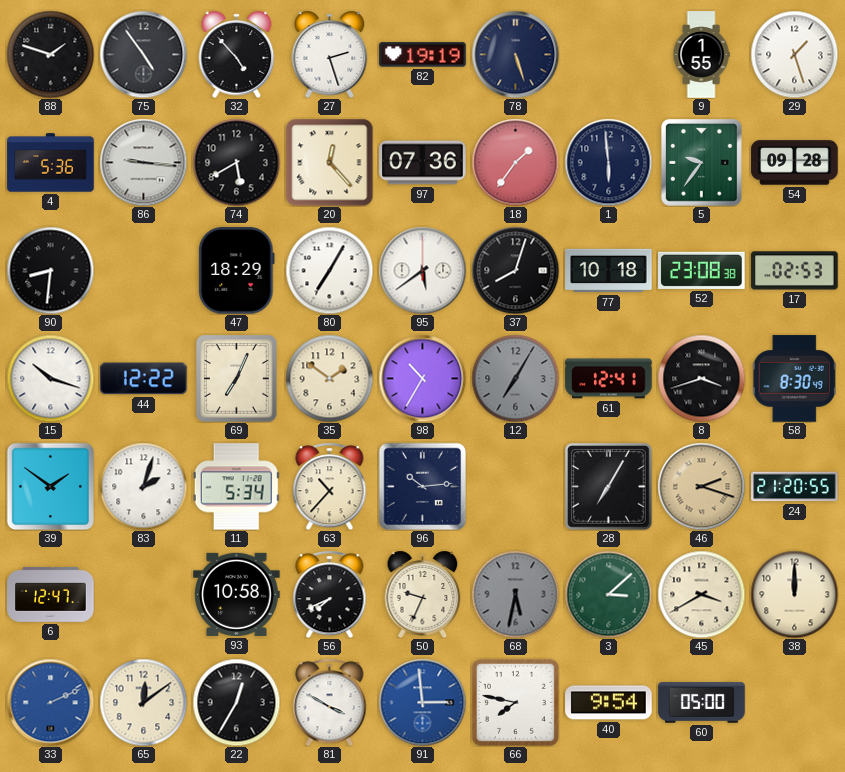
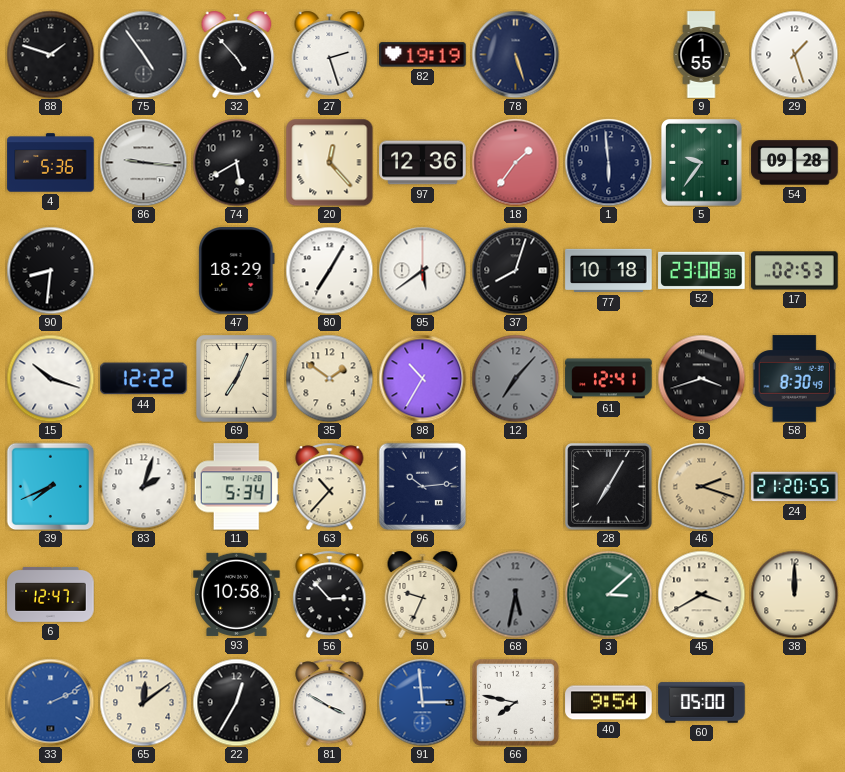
97: 07:36 -> 12:36 (423, 163)
12: 7:05 -> 7:07 (515, 378)
39: 1:51 -> 7:41 (50, 486)
56: 7:41 -> 2:53 (330, 594)
